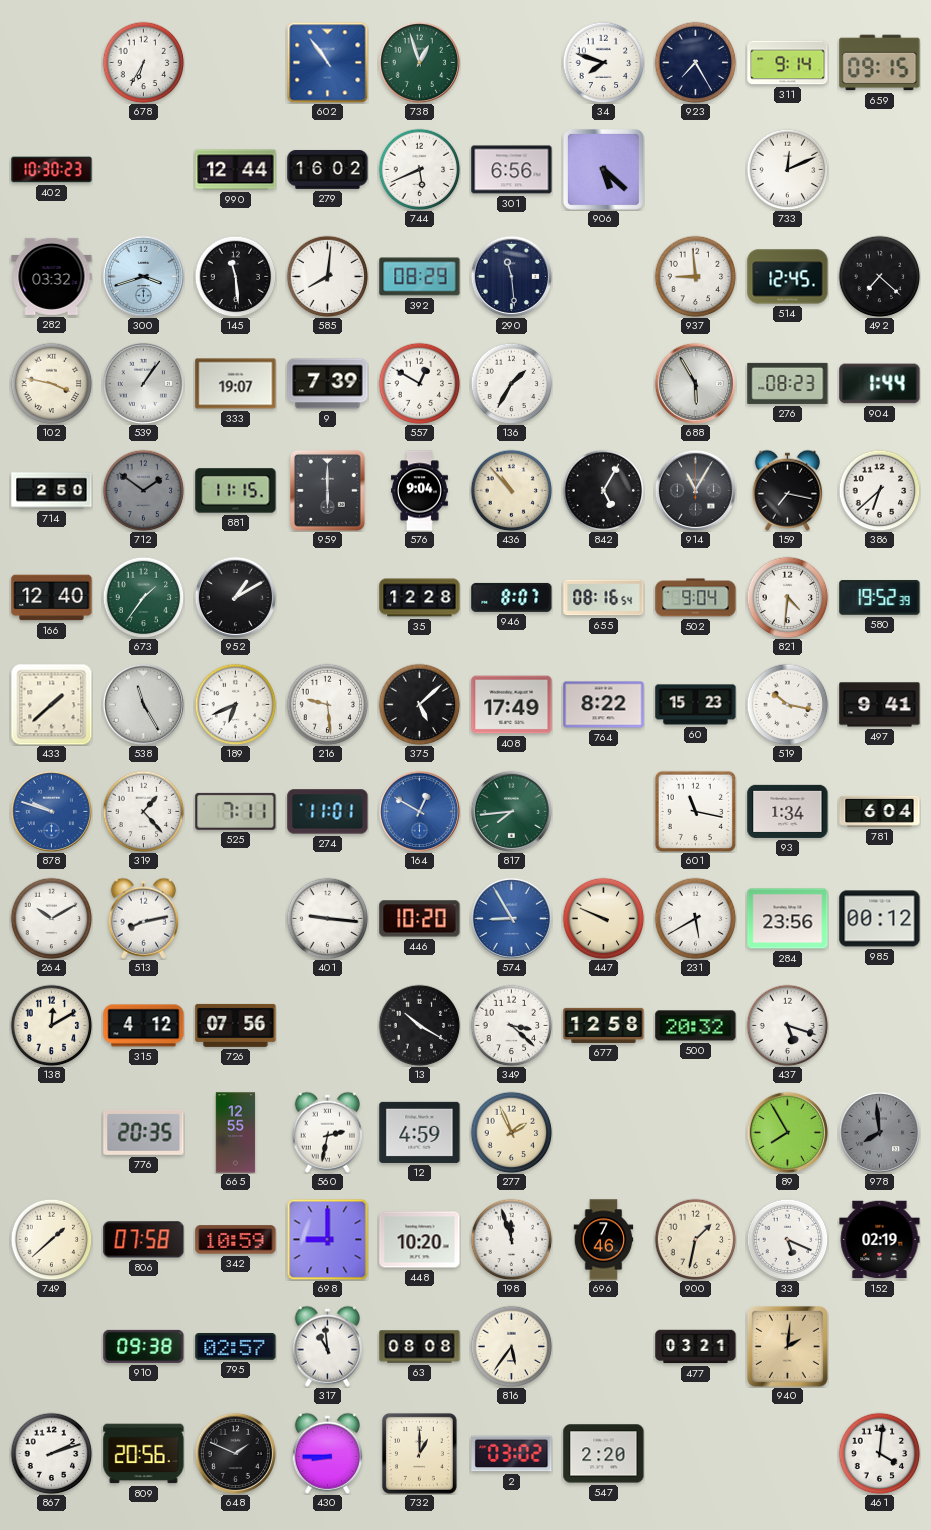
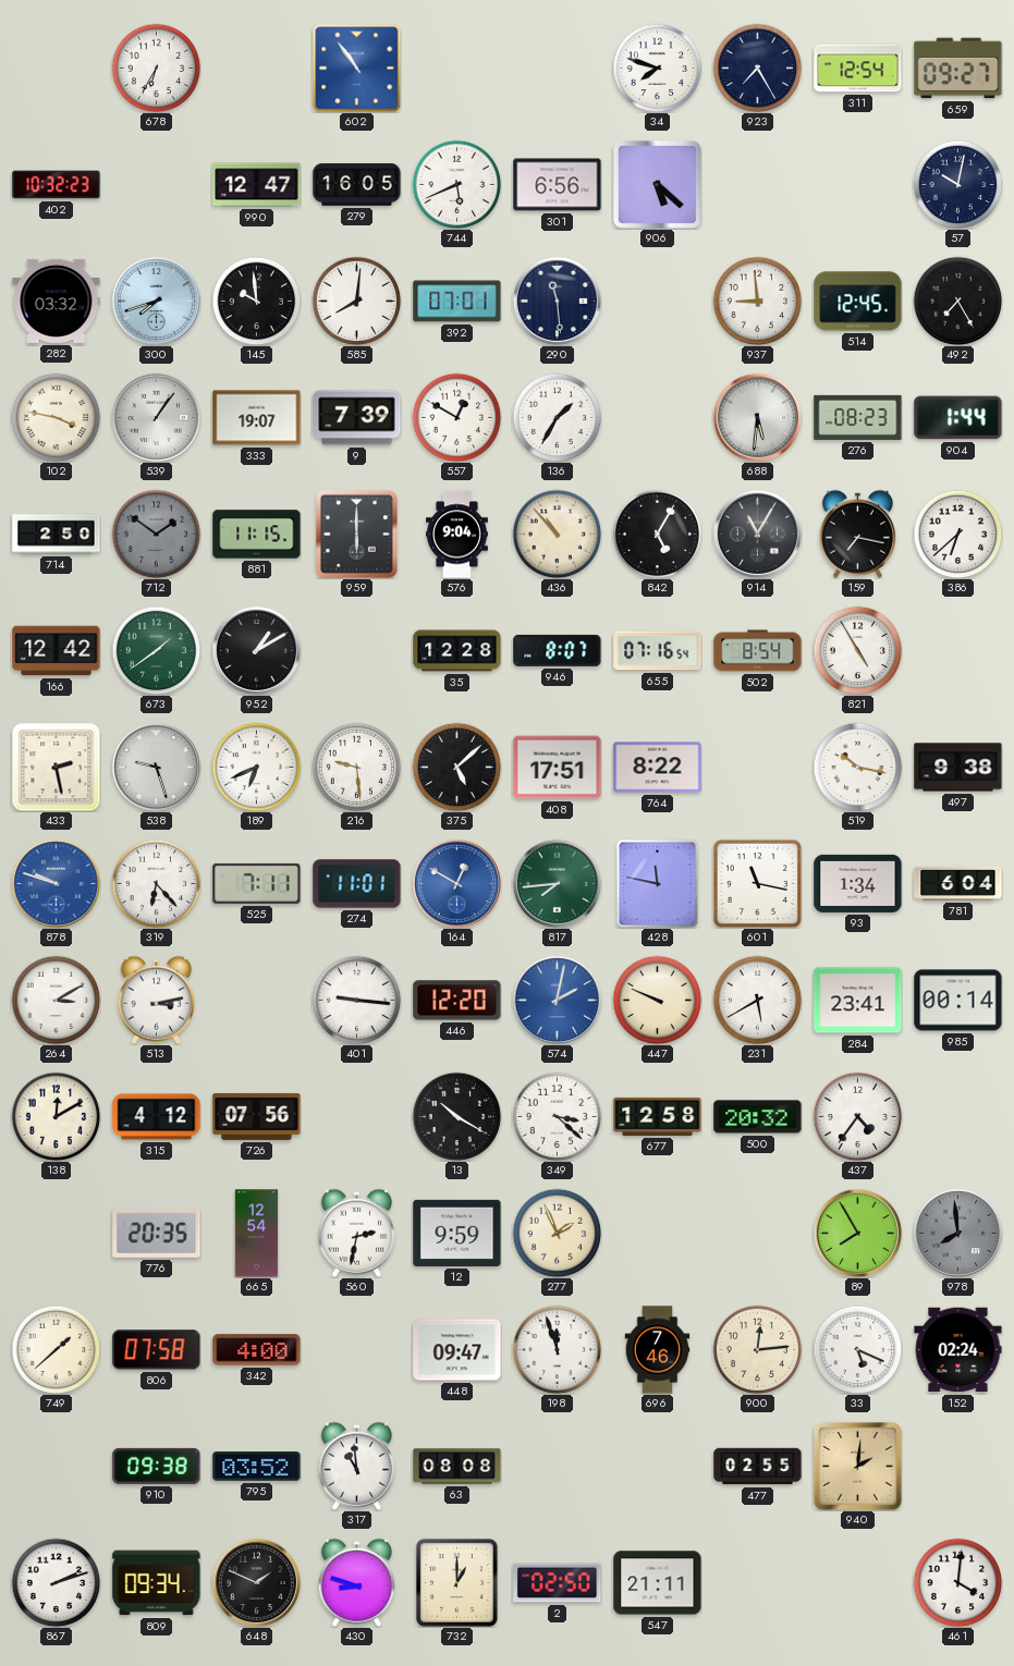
738: 12:57 -> none (419, 62)
311: 9:14 -> 12:54 (858, 69)
659: 09:15 -> 09:27 (958, 69)
402: 10:30 -> 10:32 (57, 185)
990: 12:44 -> 12:47 (257, 185)
279: 16:02 -> 16:05 (357, 184)
733: 12:11 -> none (787, 169)
57: none -> 10:02 (957, 184)
300: 3:42 -> 7:42 (156, 301)
145: 11:29 -> 9:59 (256, 301)
392: 08:29 -> 07:01 (457, 302)
492: 7:22 -> 7:25 (957, 301)
688: 5:55 -> 5:31 (757, 417)
166: 12:40 -> 12:42 (57, 651)
673: 1:36 -> 1:39 (156, 650)
655: 08:16 -> 07:16 (658, 651)
502: 9:04 -> 8:54 (758, 651)
821: 4:31 -> 4:55 (857, 650)
580: 19:52 -> none (880, 598)
433: 1:38 -> 2:28 (56, 767)
538: 11:25 -> 9:27 (156, 767)
408: 17:49 -> 17:51 (558, 768)
60: 15:23 -> none (696, 705)
497: 9:41 -> 9:38 (958, 768)
319: 1:23 -> 6:23 (156, 883)
428: none -> 11:47 (658, 883)
264: 10:10 -> 3:10 (56, 1000)
513: 8:13 -> 3:13 (156, 1000)
446: 10:20 -> 12:20 (457, 1001)
574: 8:55 -> 2:02 (557, 1000)
284: 23:56 -> 23:41 (858, 1001)
985: 00:12 -> 00:14 (958, 1001)
437: 5:18 -> 4:36 (857, 1116)
665: 12:55 -> 12:54 (257, 1234)
12: 4:59 -> 9:59 (457, 1233)
342: 10:59 -> 4:00 (257, 1350)
698: 9:00 -> none (327, 1239)
448: 10:20 -> 09:47 (457, 1350)
900: 1:32 -> 12:14 (757, 1349)
152: 02:19 -> 02:24 (958, 1350)
795: 02:57 -> 03:52 (257, 1467)
816: 5:36 -> none (511, 1346)
477: 03:21 -> 02:55 (758, 1467)
809: 20:56 -> 09:34 (157, 1583)
430: 8:45 -> 8:48 (356, 1582)
2: 03:02 -> 02:50 (558, 1583)
547: 2:20 -> 21:11 (658, 1583)
